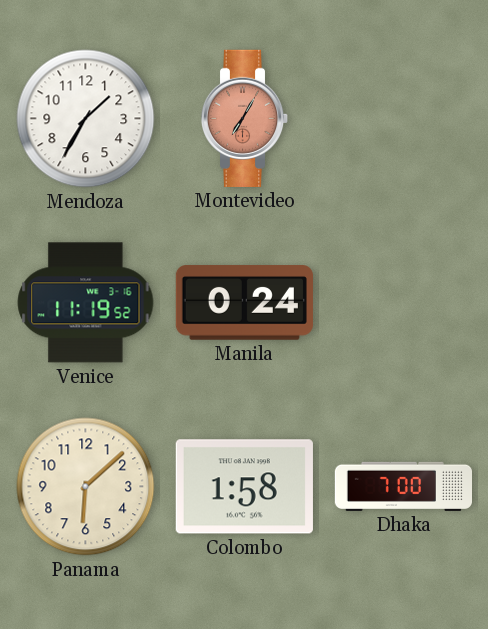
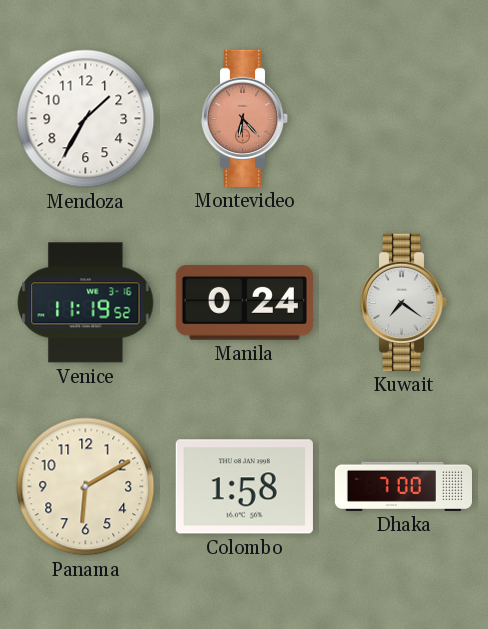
Montevideo: 7:05 -> 6:23 (245, 118)
Kuwait: none -> 7:21 (404, 302)
Panama: 6:08 -> 6:10 (86, 487)
